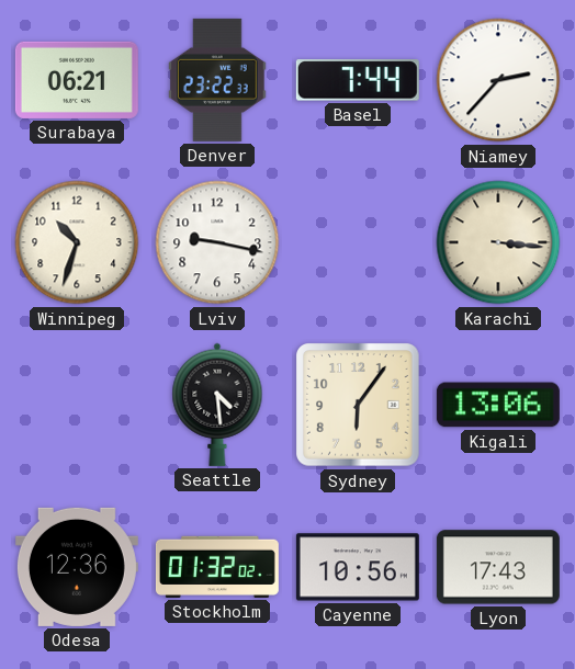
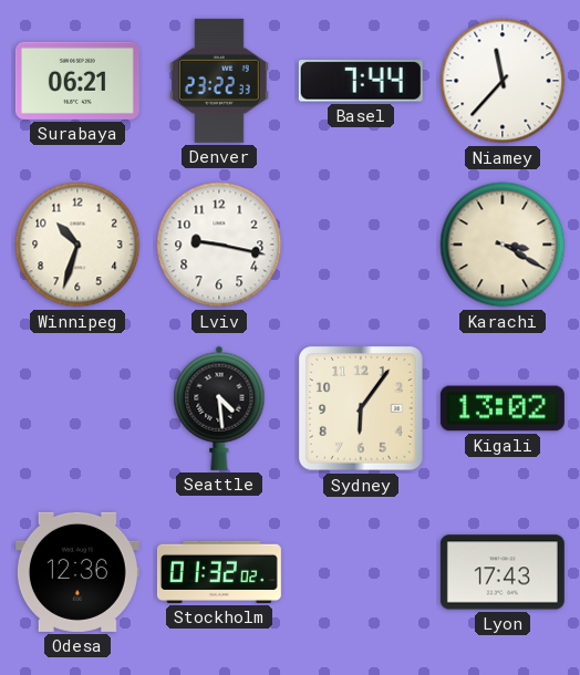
Niamey: 2:37 -> 11:37 (503, 81)
Karachi: 3:16 -> 3:20 (503, 245)
Kigali: 13:06 -> 13:02 (503, 408)
Cayenne: 10:56 -> none (358, 567)
